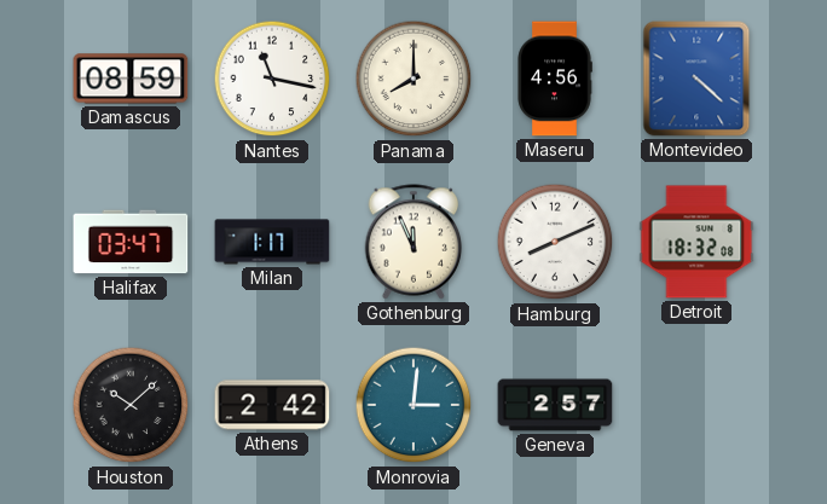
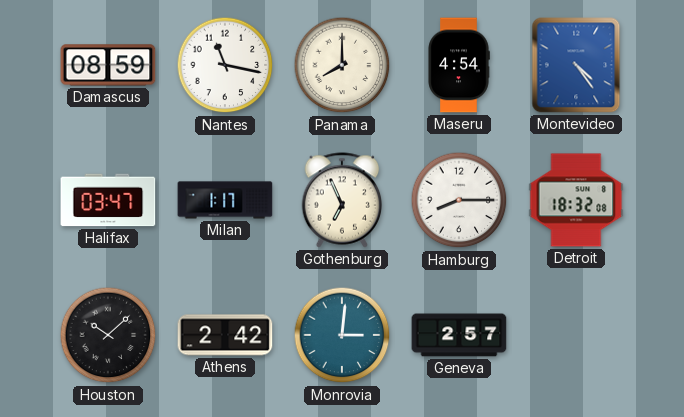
Maseru: 4:56 -> 4:54 (459, 65)
Montevideo: 4:22 -> 4:24 (576, 65)
Gothenburg: 11:56 -> 6:56 (342, 200)
Hamburg: 8:11 -> 8:15 (459, 200)
